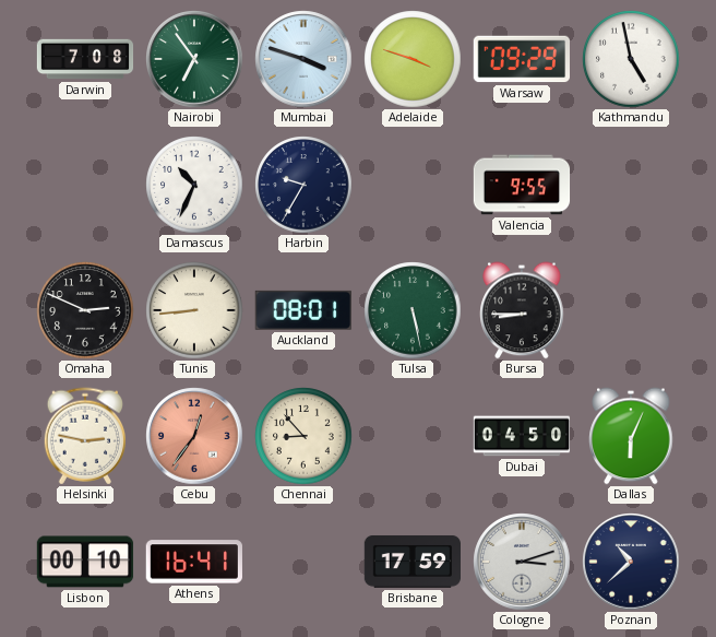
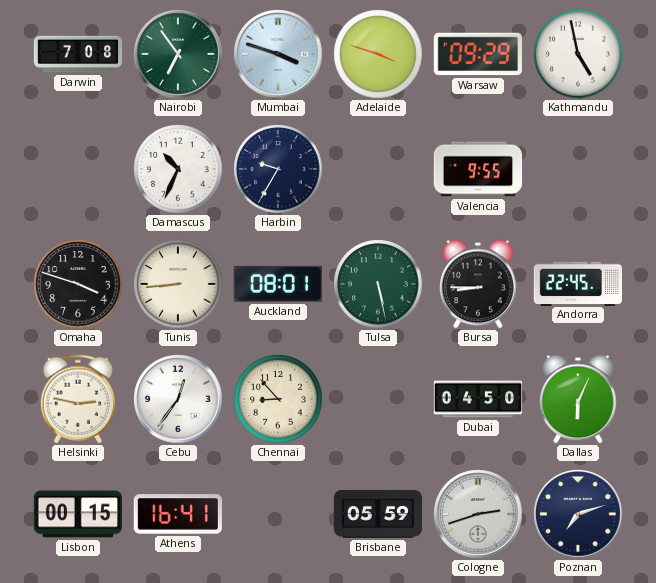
Omaha: 2:49 -> 3:48 (78, 284)
Andorra: none -> 22:45 (577, 283)
Cebu dial: salmon -> white (178, 399)
Lisbon: 00:10 -> 00:15 (78, 514)
Brisbane: 17:59 -> 05:59 (378, 514)
Cologne: 3:12 -> 2:42 (478, 514)
Poznan: 10:38 -> 7:12 (578, 514)
